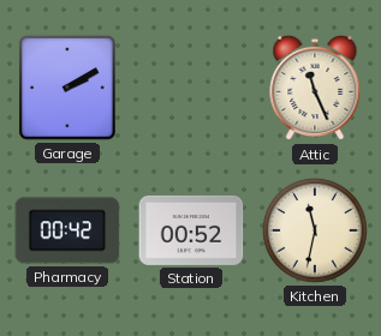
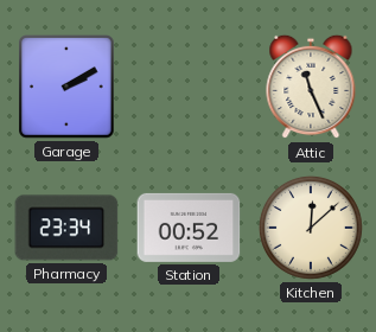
Pharmacy: 00:42 -> 23:34 (66, 228)
Kitchen: 11:32 -> 12:08 (311, 228)
